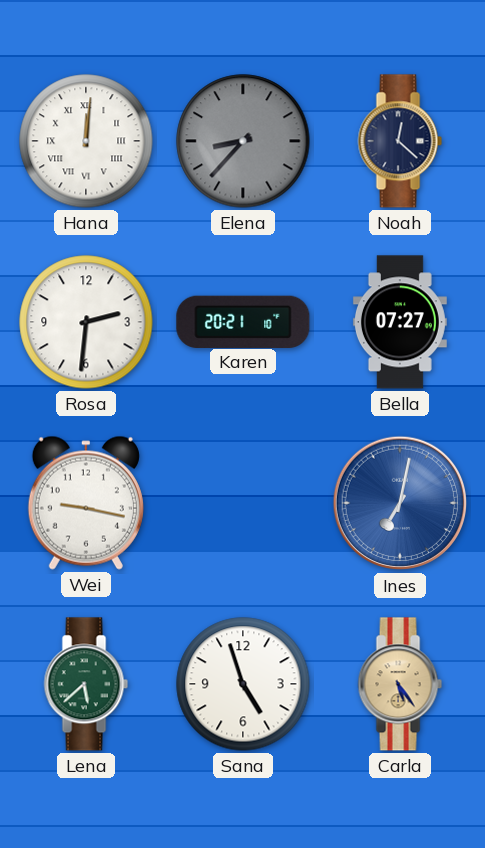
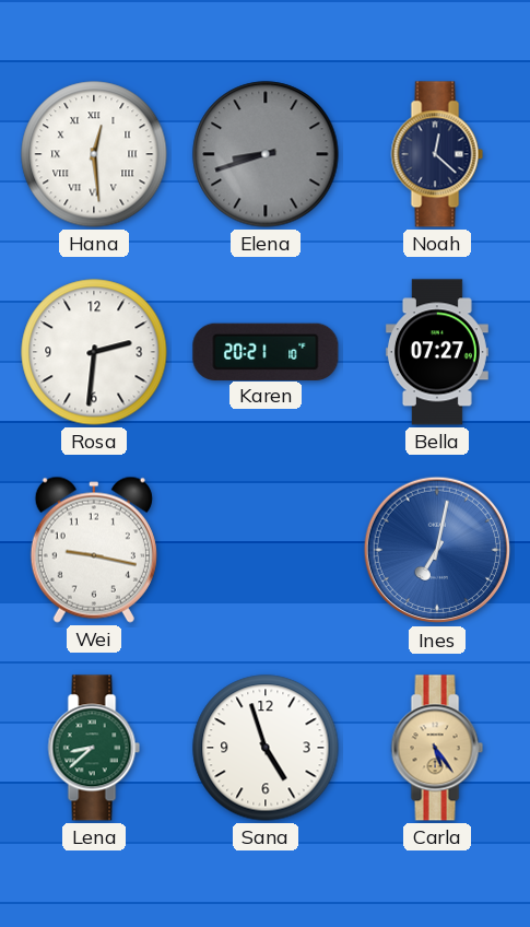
Hana: 12:01 -> 12:29 (94, 154)
Elena: 8:37 -> 8:42 (266, 154)
Lena: 5:38 -> 8:38 (94, 748)
